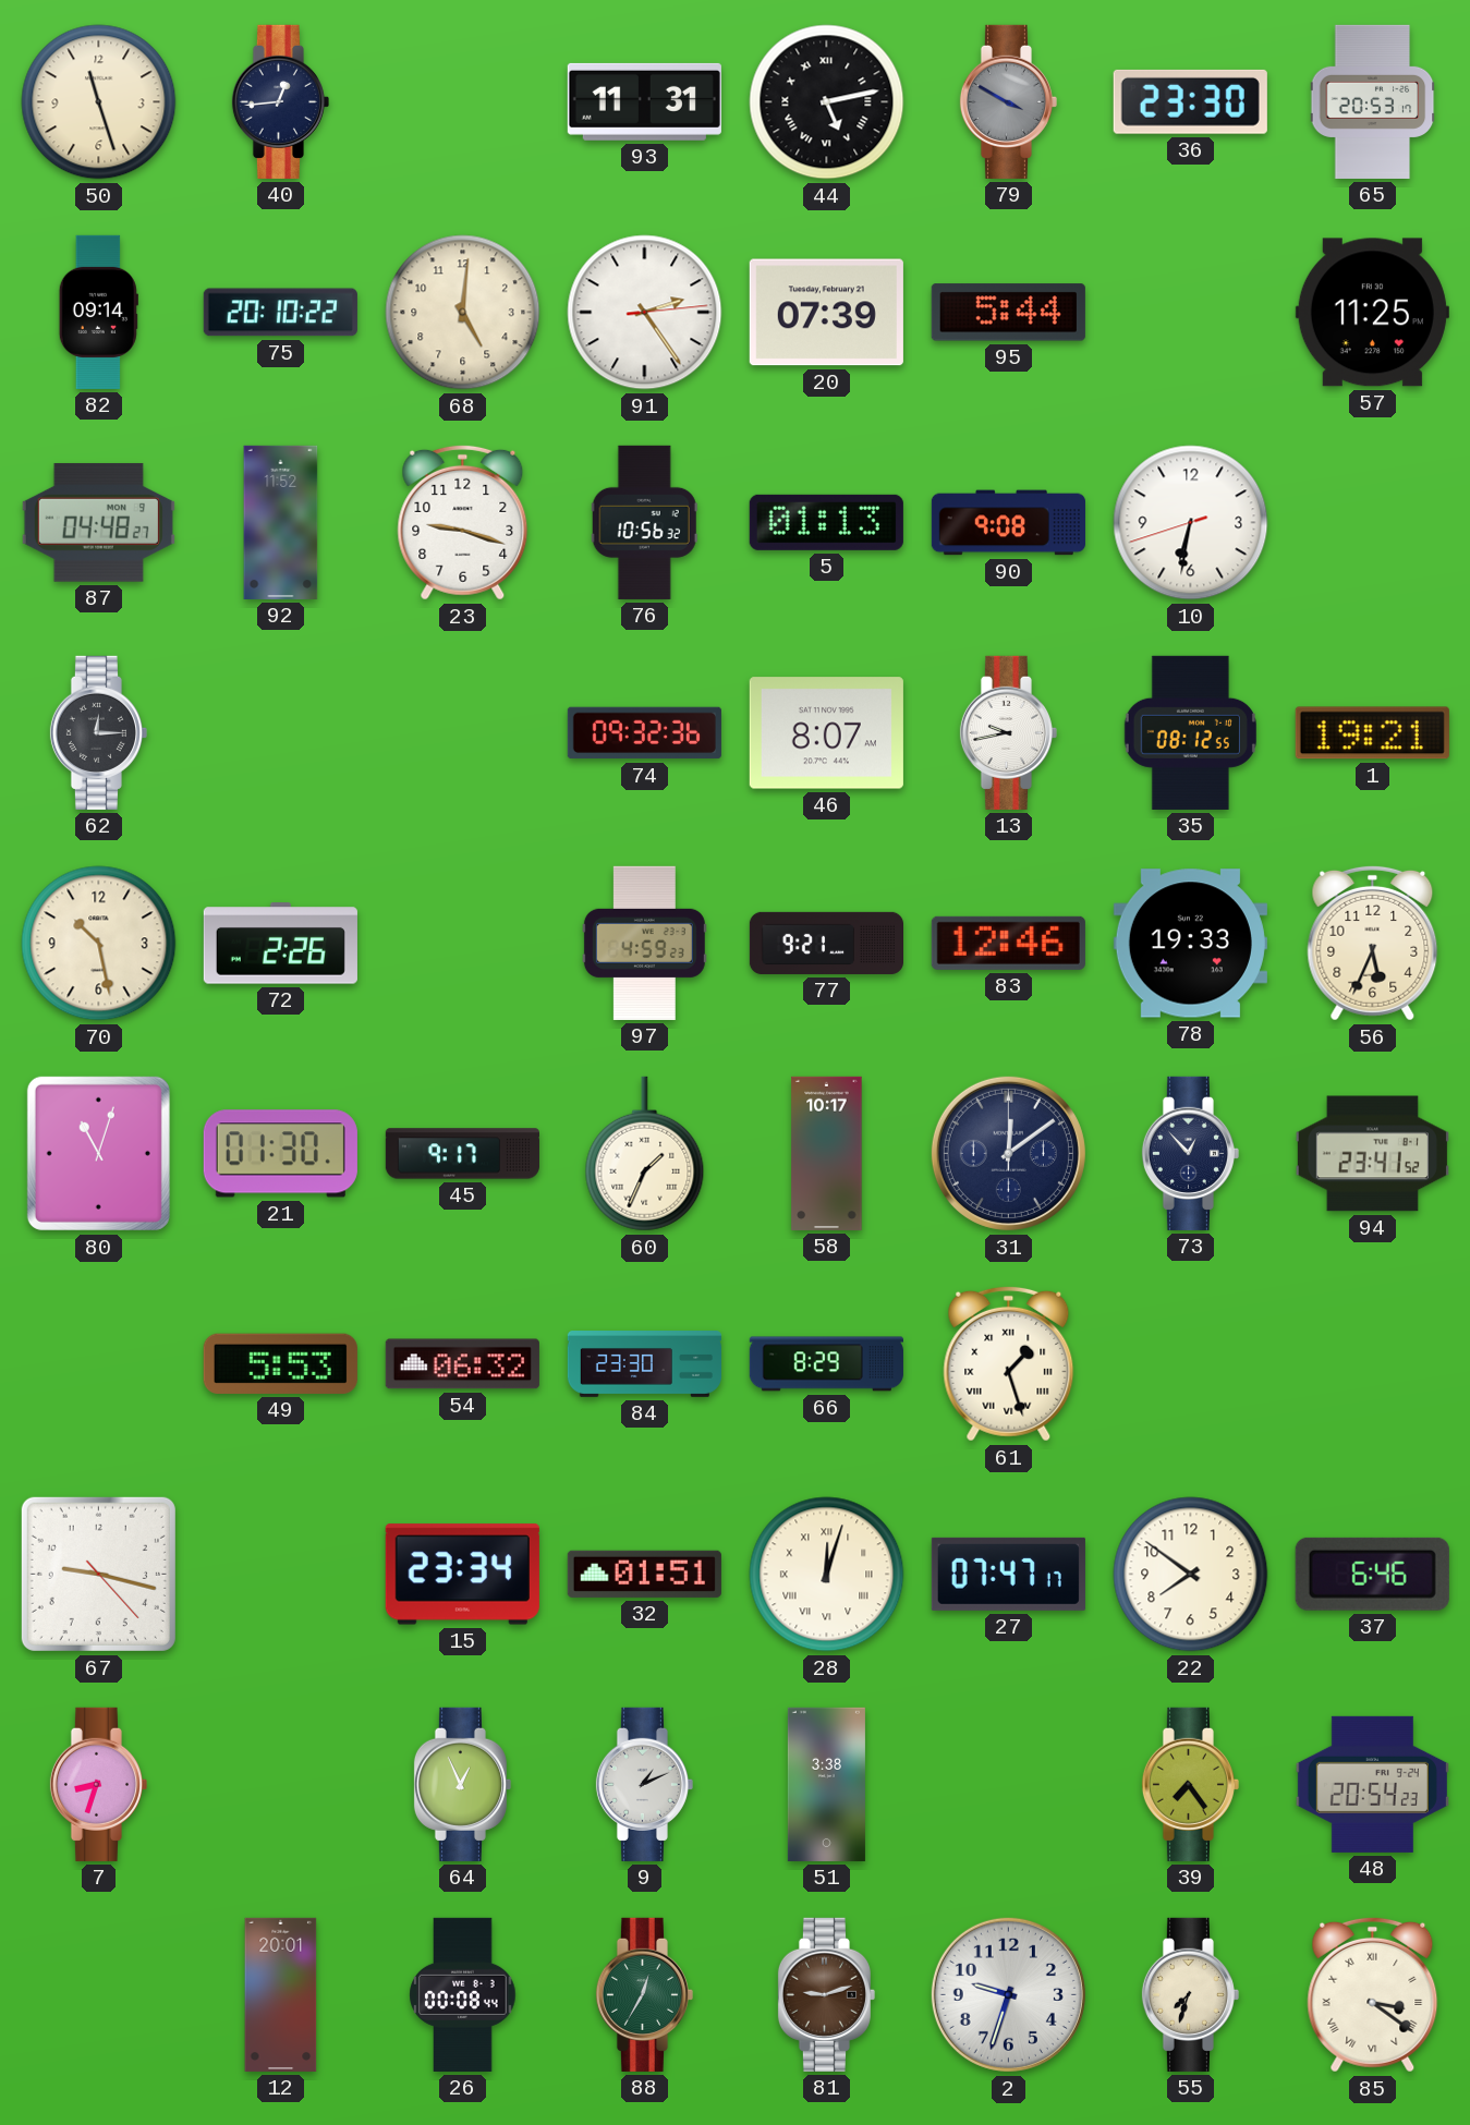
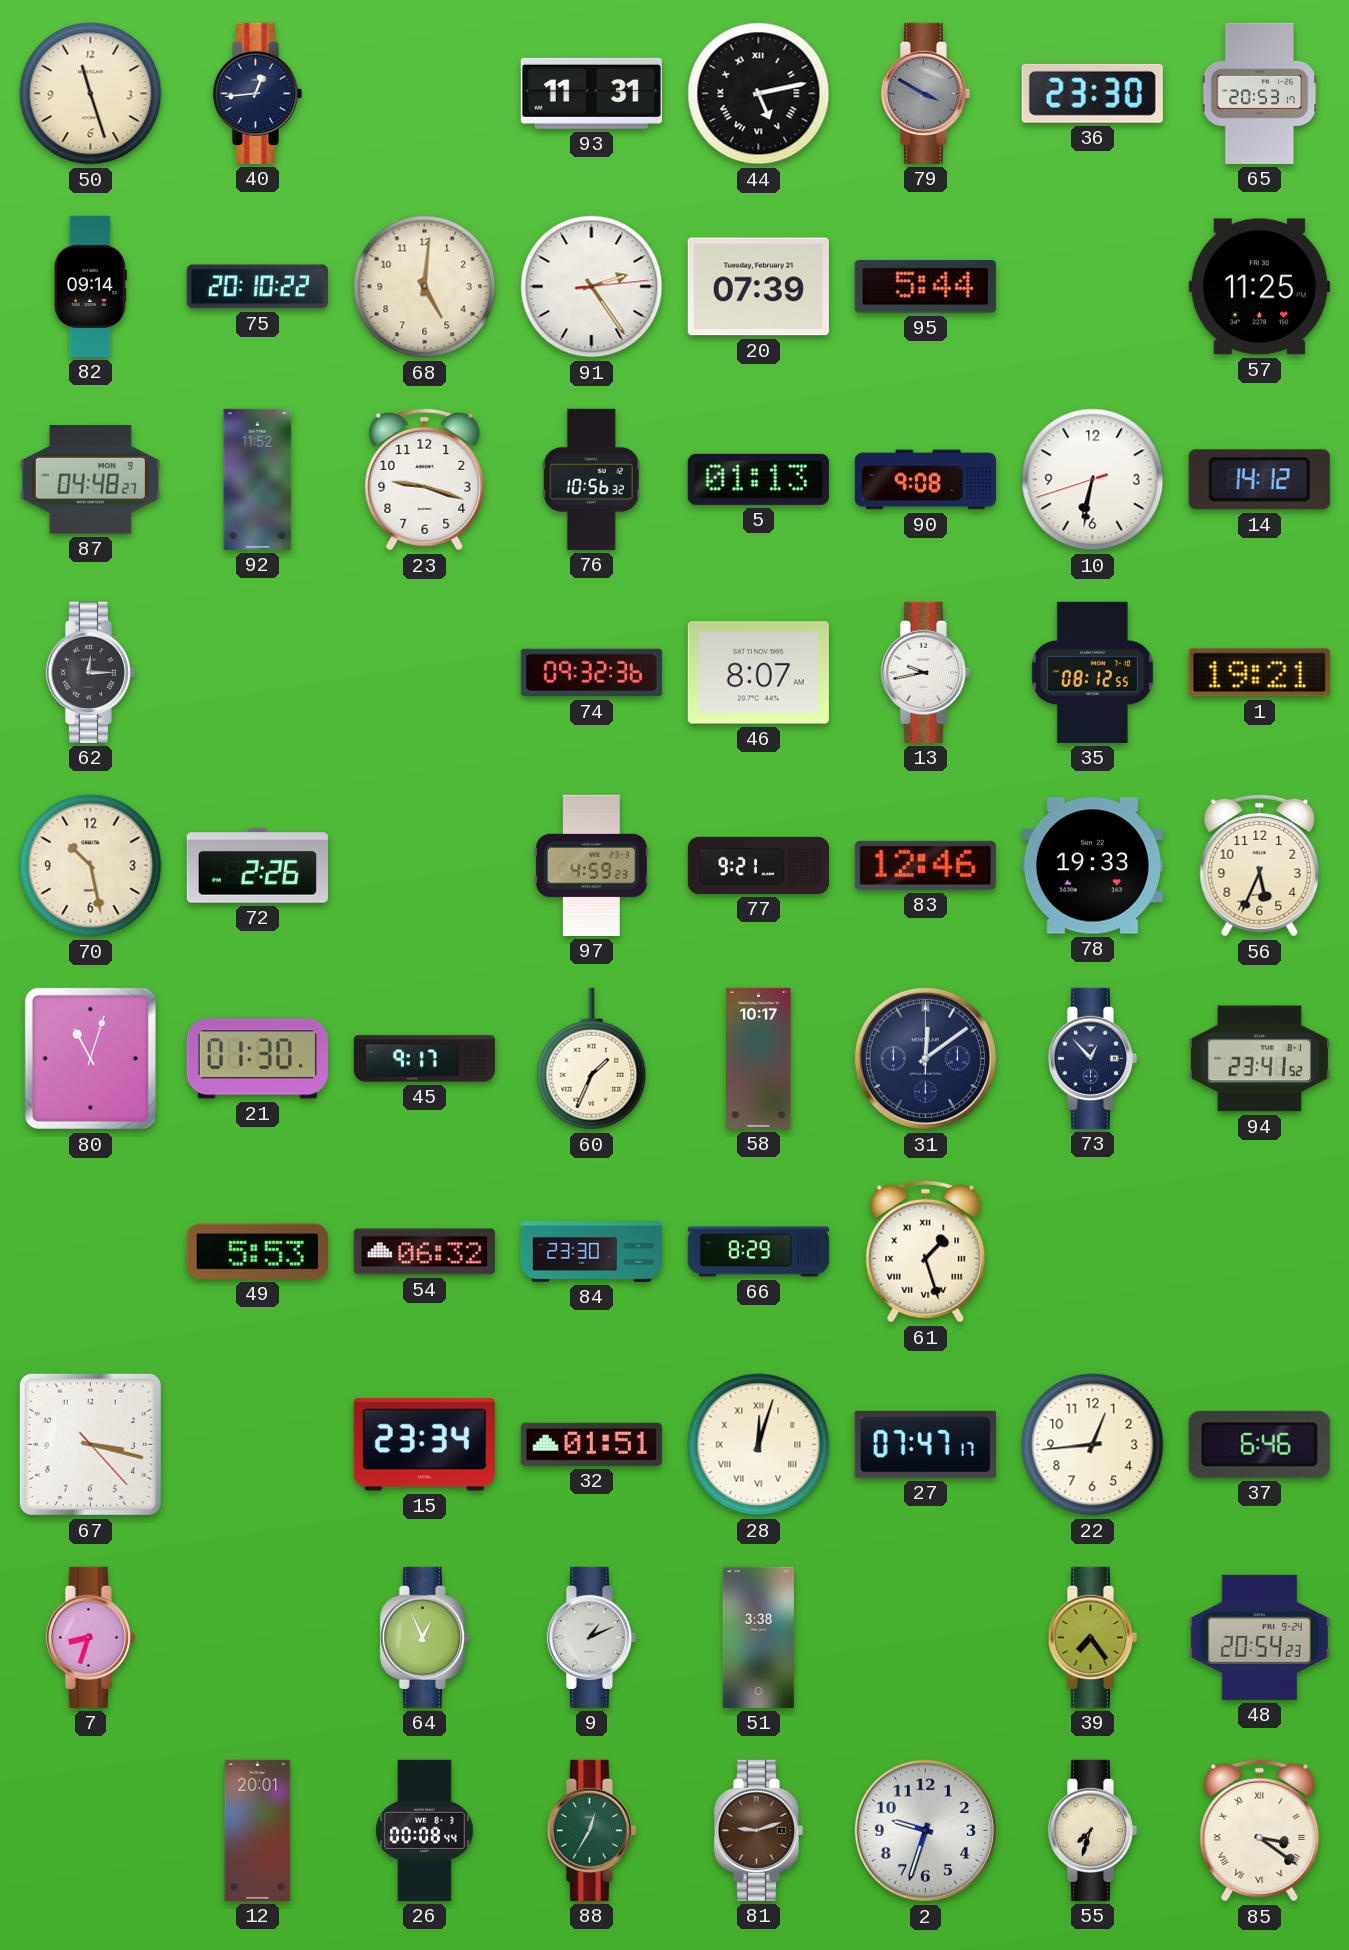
14: none -> 14:12 (1259, 480)
67: 9:17 -> 3:17 (90, 1444)
22: 7:51 -> 12:44 (1093, 1445)
